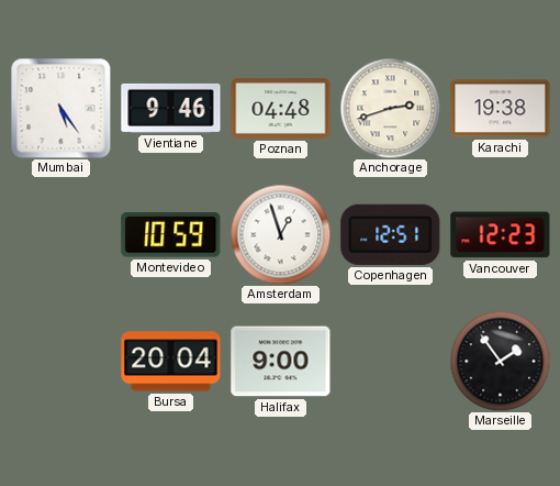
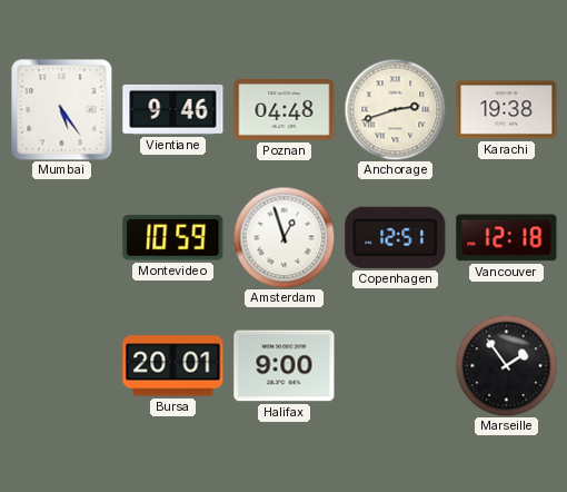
Vancouver: 12:23 -> 12:18 (507, 238)
Bursa: 20:04 -> 20:01 (173, 366)
